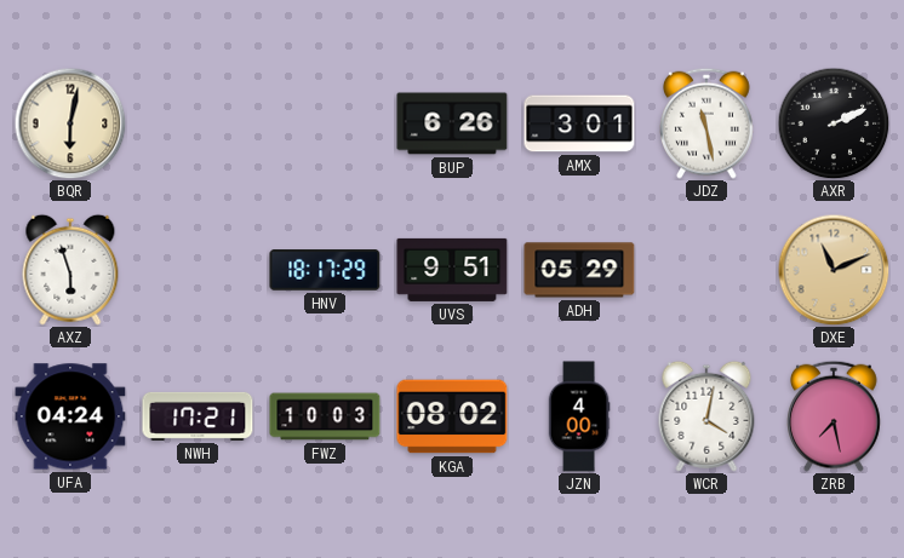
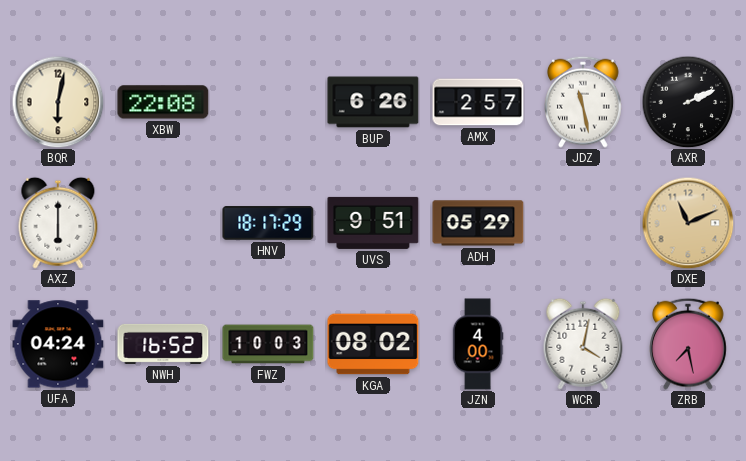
XBW: none -> 22:08 (163, 102)
AMX: 3:01 -> 2:57 (478, 102)
AXZ: 5:57 -> 6:00 (58, 223)
NWH: 17:21 -> 16:52 (163, 344)
